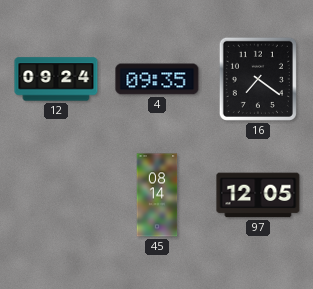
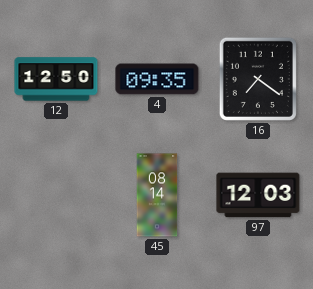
12: 09:24 -> 12:50 (56, 79)
97: 12:05 -> 12:03 (258, 195)
